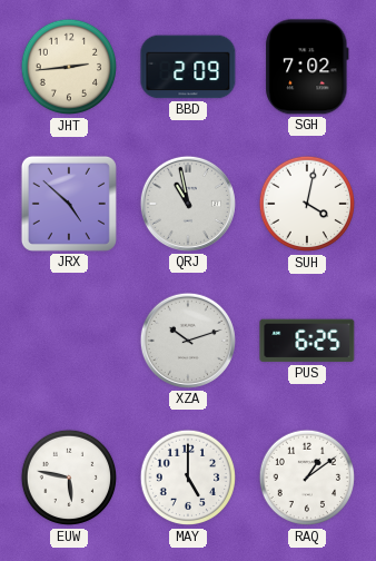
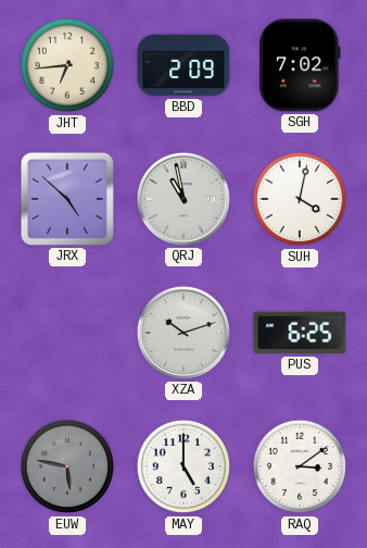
JHT: 2:44 -> 6:44 (66, 65)
EUW dial: white -> grey (66, 466)
RAQ: 1:09 -> 3:09 (299, 466)
